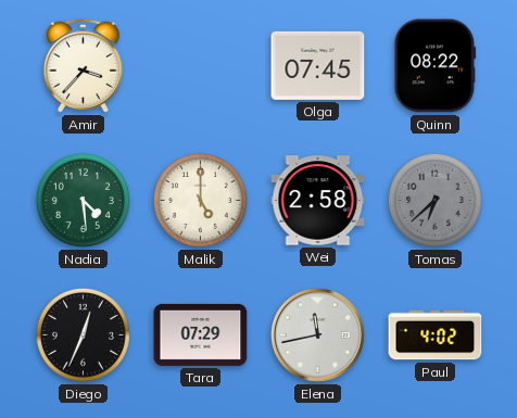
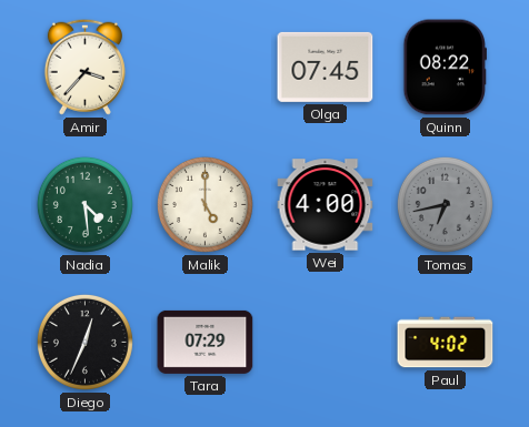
Wei: 2:58 -> 4:00 (326, 205)
Tomas: 6:38 -> 6:43 (445, 204)
Elena: 11:43 -> none (317, 334)
